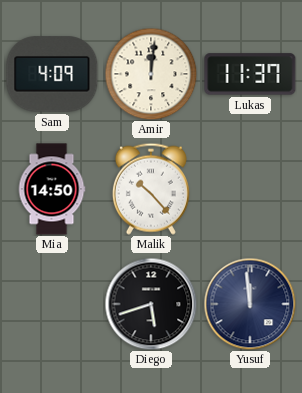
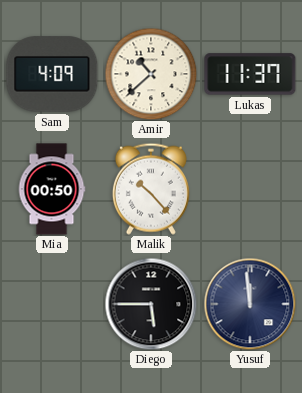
Amir: 12:01 -> 10:38 (151, 74)
Mia: 14:50 -> 00:50 (52, 189)
Diego: 5:42 -> 5:45 (151, 304)
